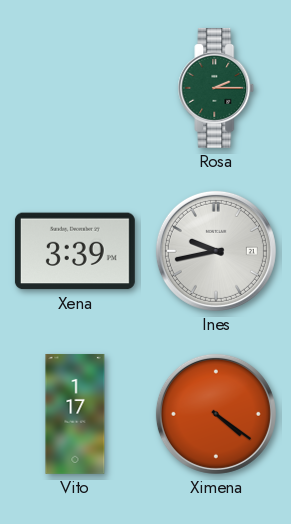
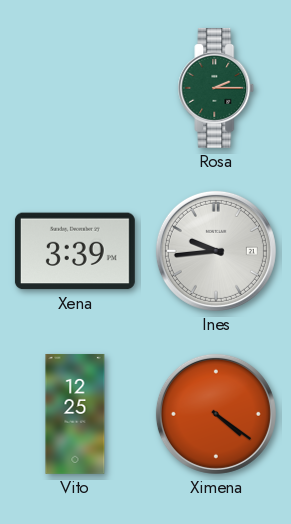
Ines: 9:43 -> 9:44 (216, 251)
Vito: 1:17 -> 12:25 (75, 414)
